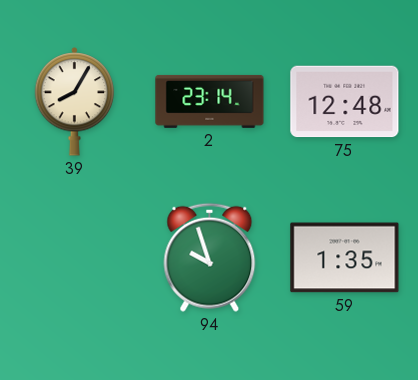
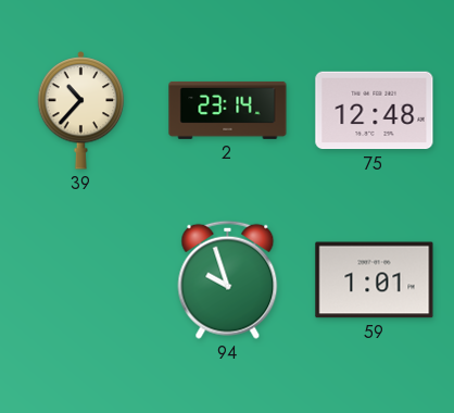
39: 8:05 -> 10:37 (81, 111)
59: 1:35 -> 1:01 (375, 280)
